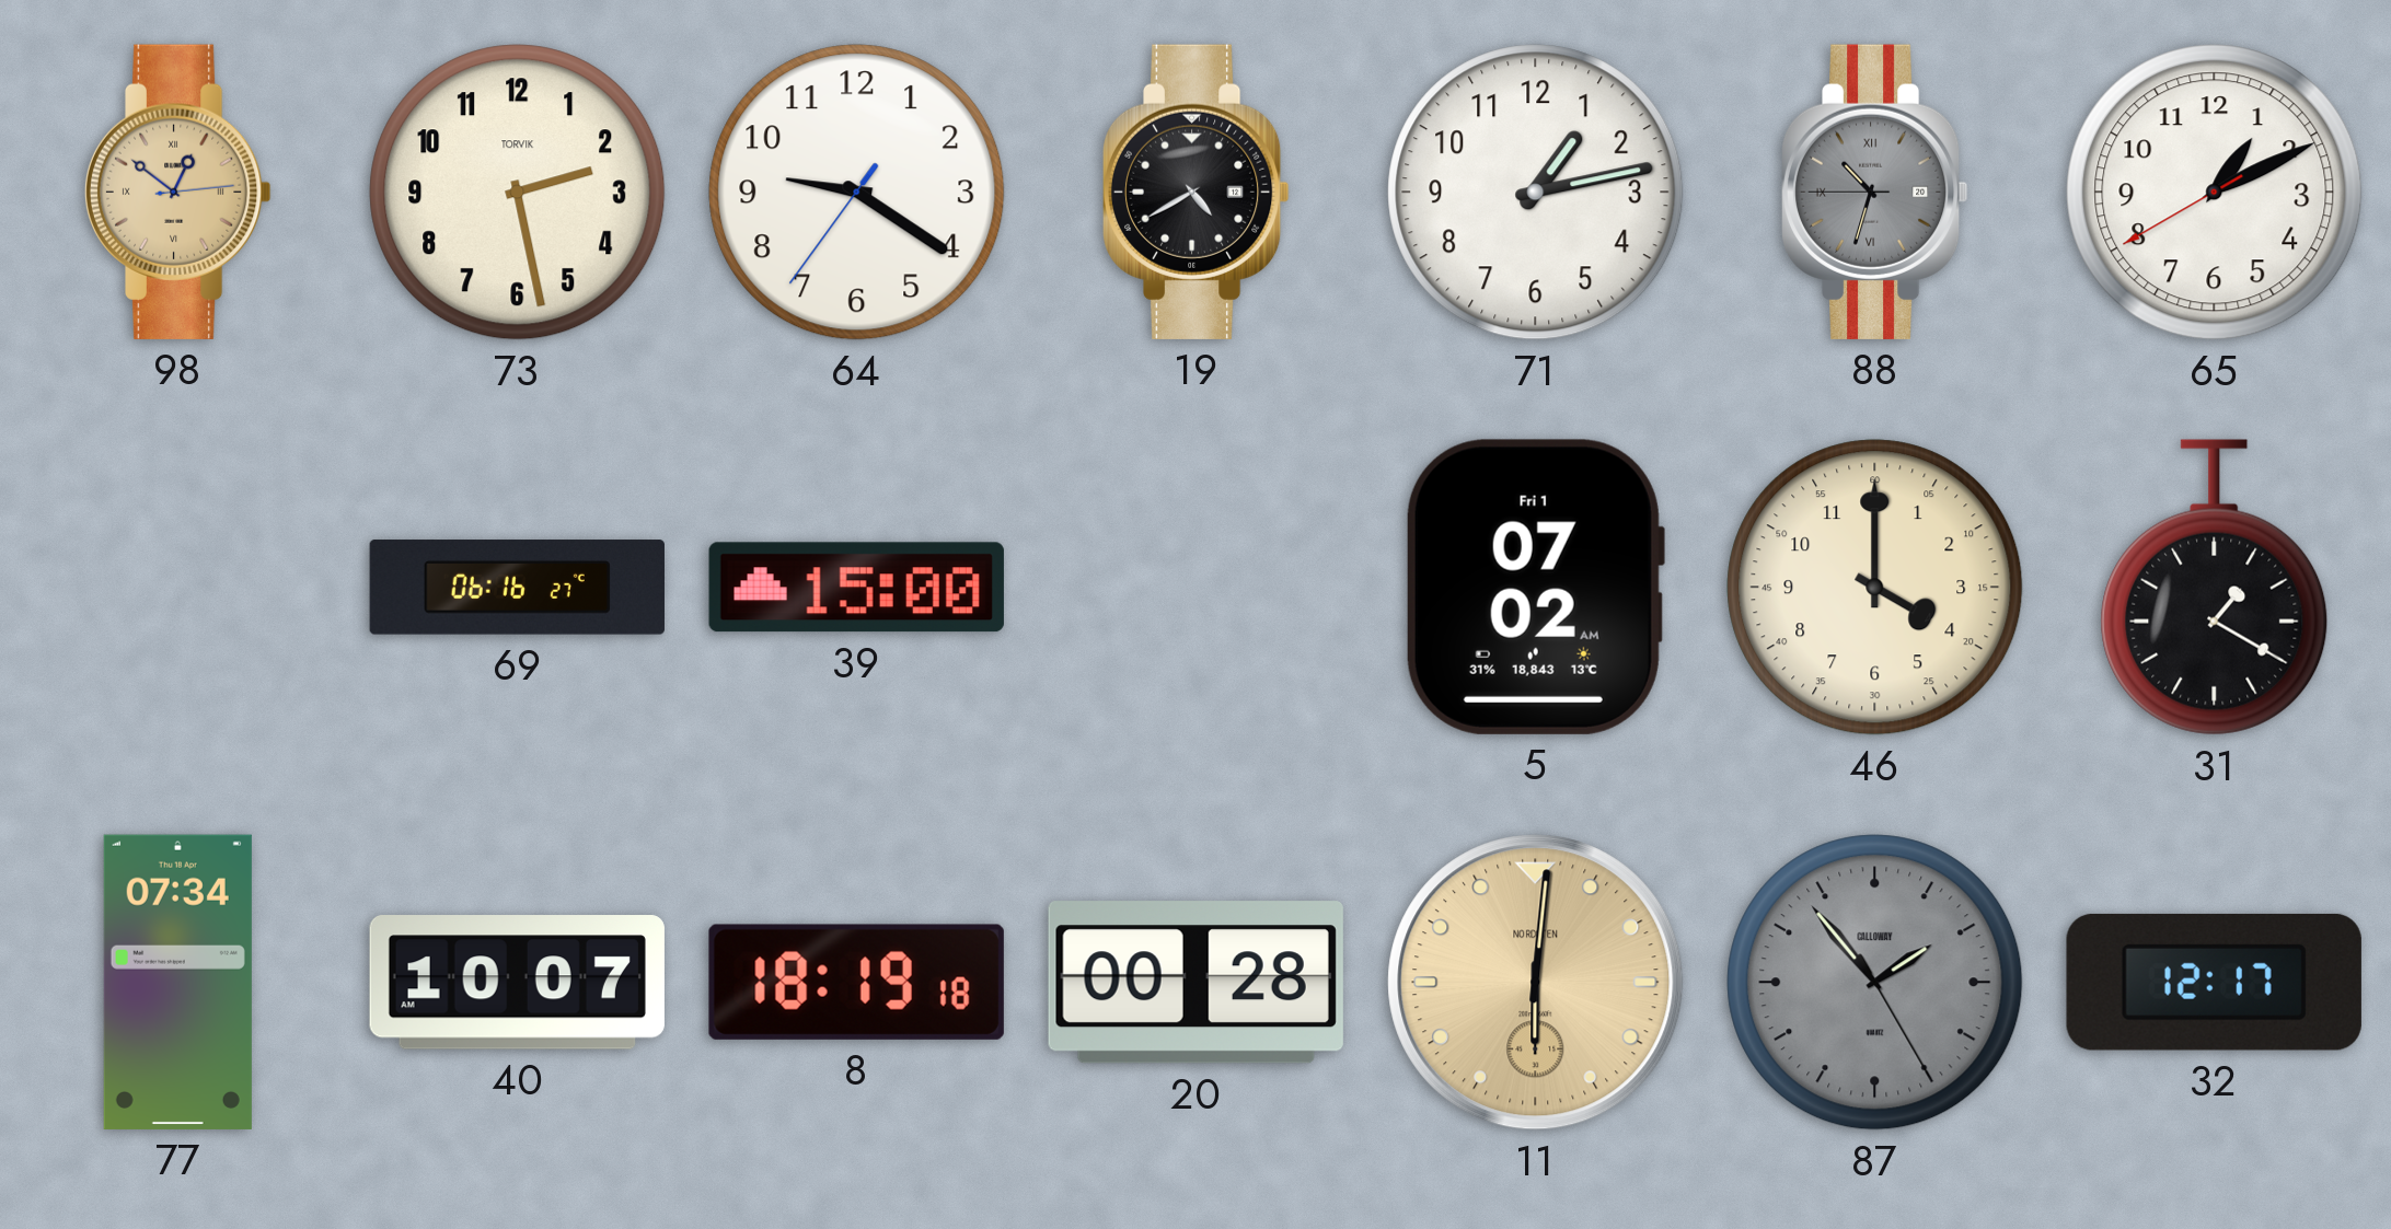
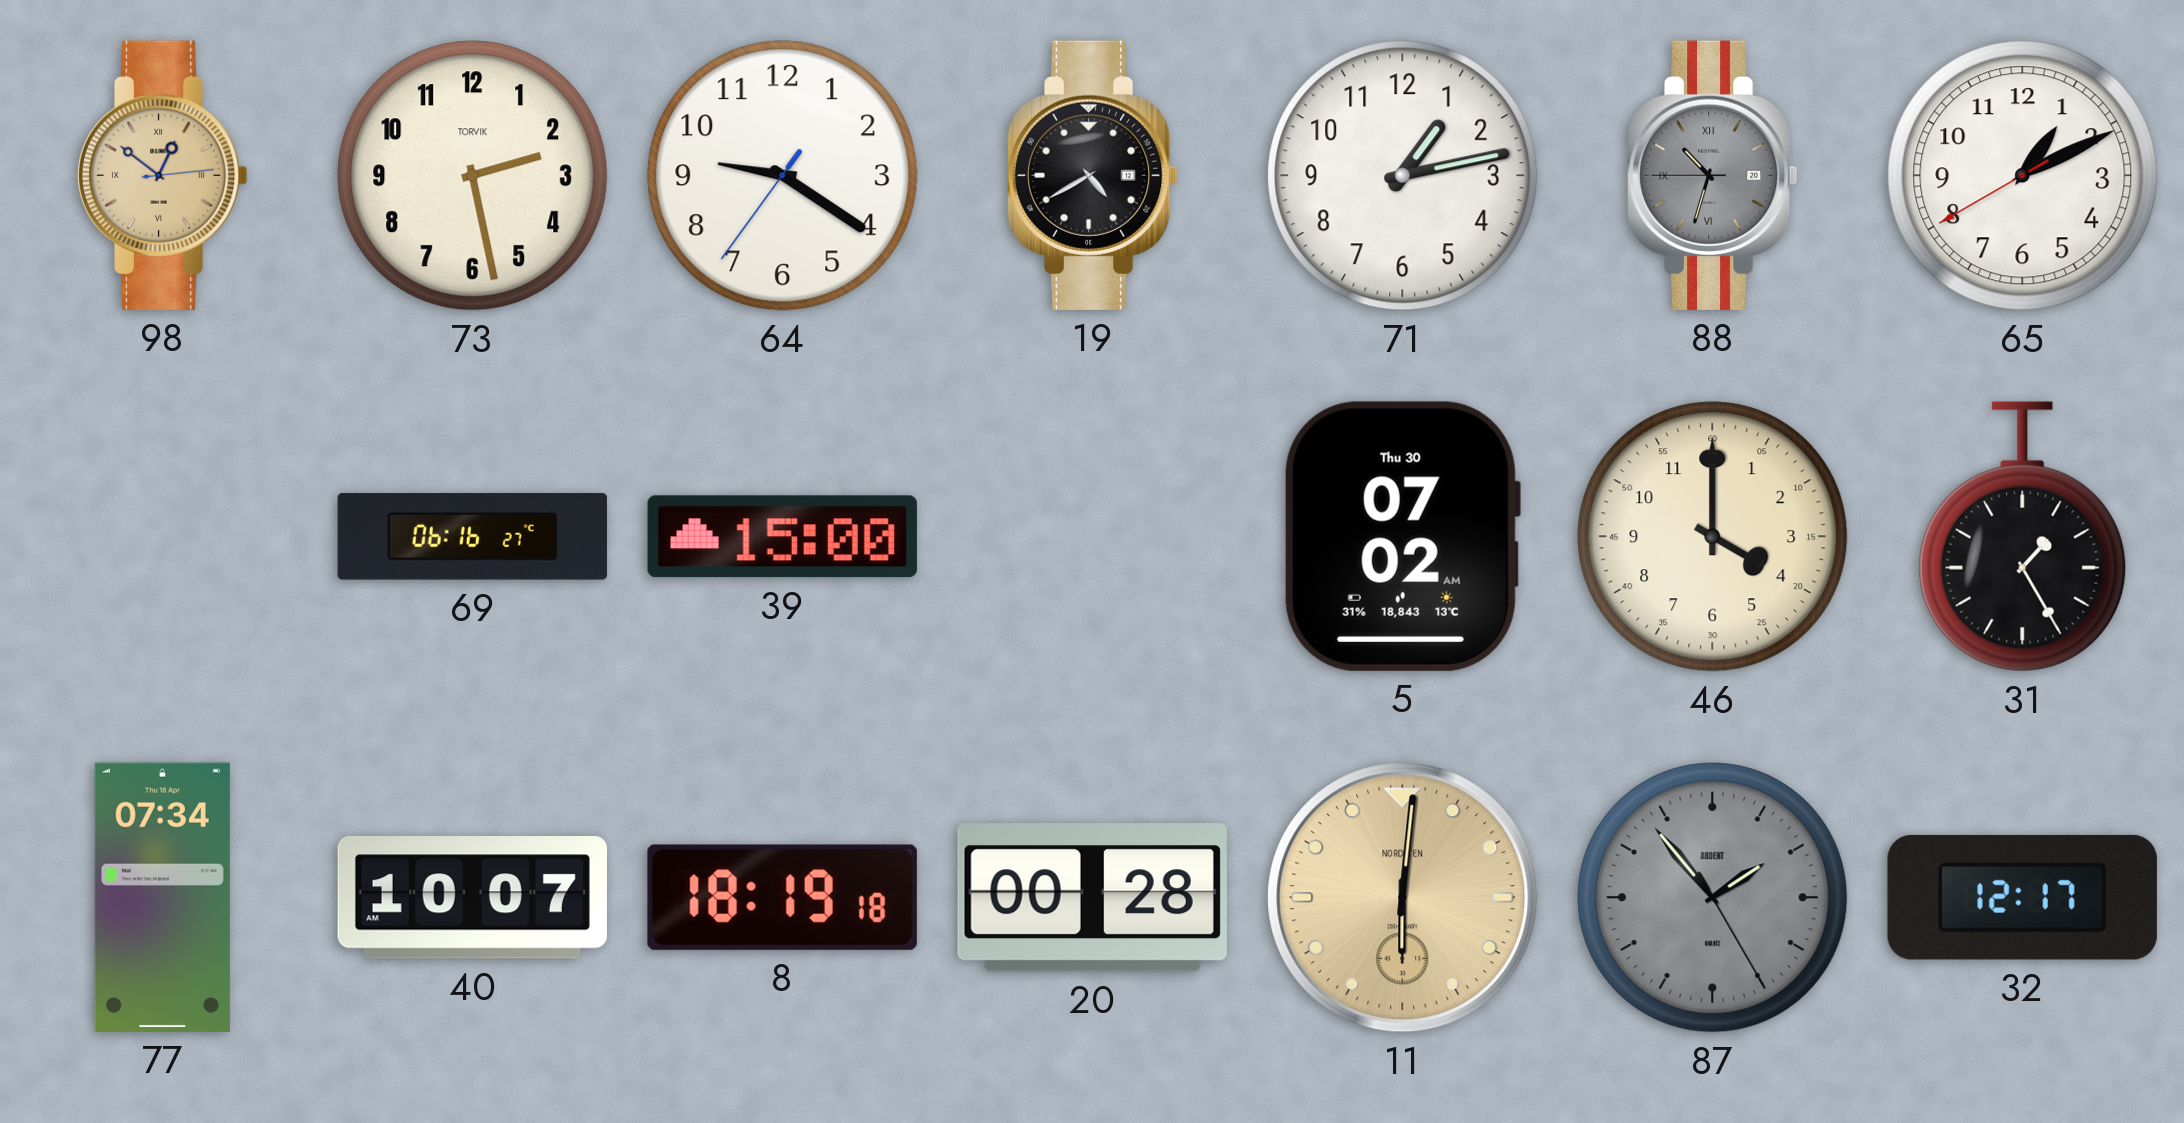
5 date: Fri 1 -> Thu 30 (1402, 536)
31: 1:20 -> 1:25 (2023, 537)
87 brand: CALLOWAY -> ARDENT (1713, 898)
